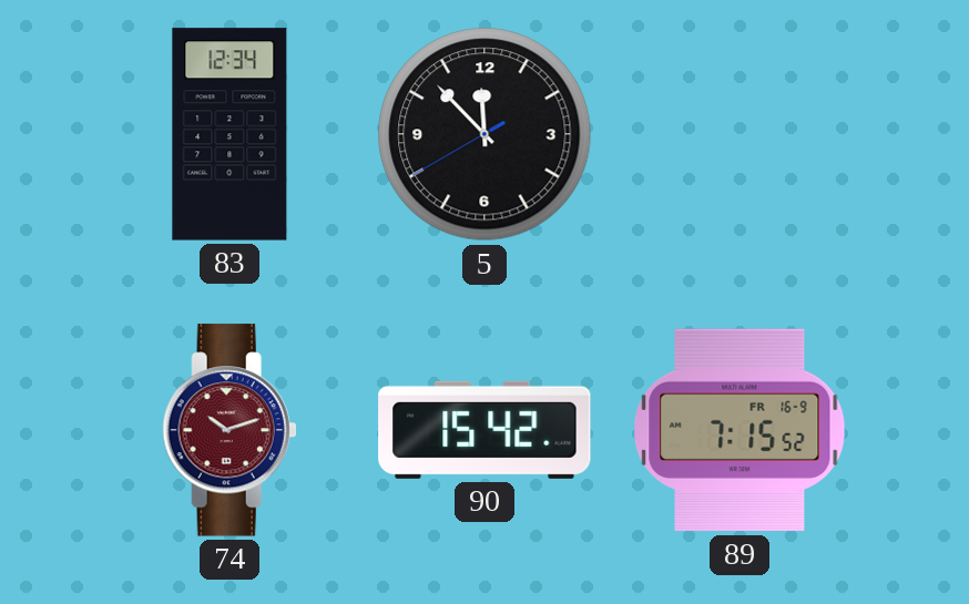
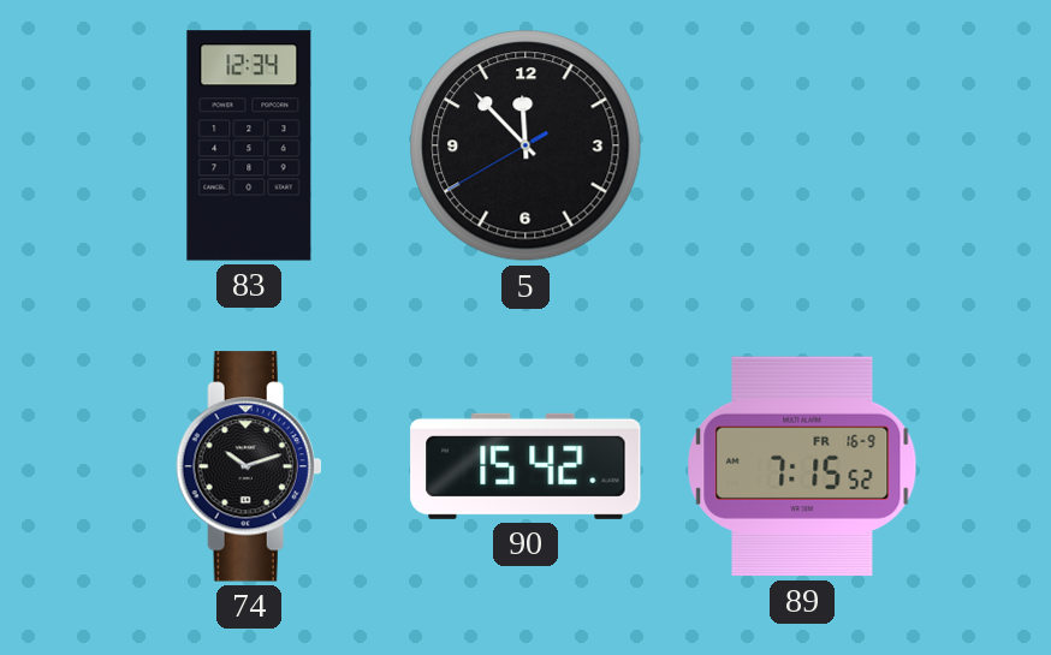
74 dial: burgundy -> black (249, 466)
